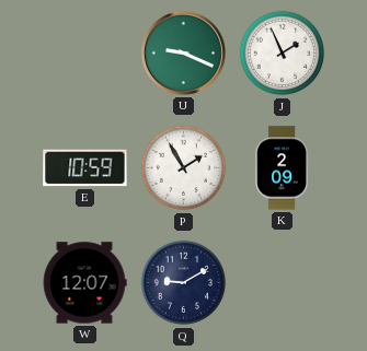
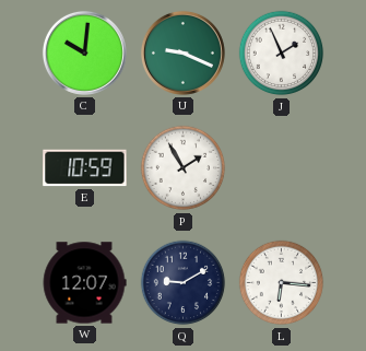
C: none -> 10:01 (84, 52)
K: 2:09 -> none (283, 168)
L: none -> 6:16 (282, 283)
